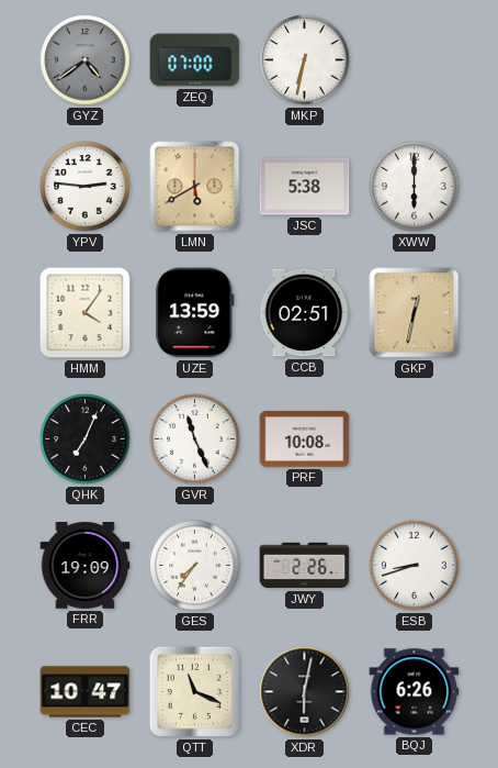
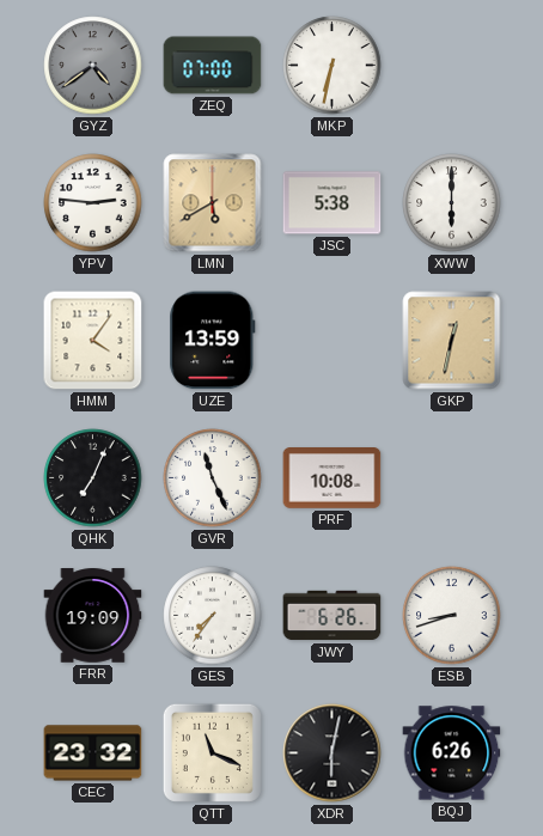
CCB: 02:51 -> none (304, 313)
JWY: 2:26 -> 6:26 (332, 616)
CEC: 10:47 -> 23:32 (93, 753)
